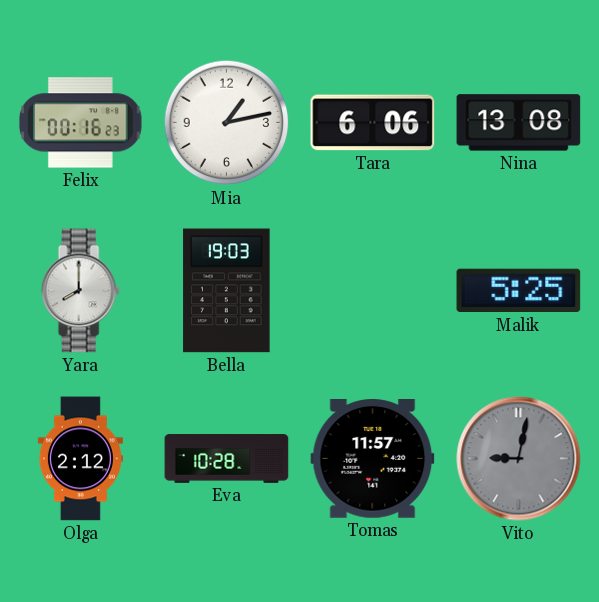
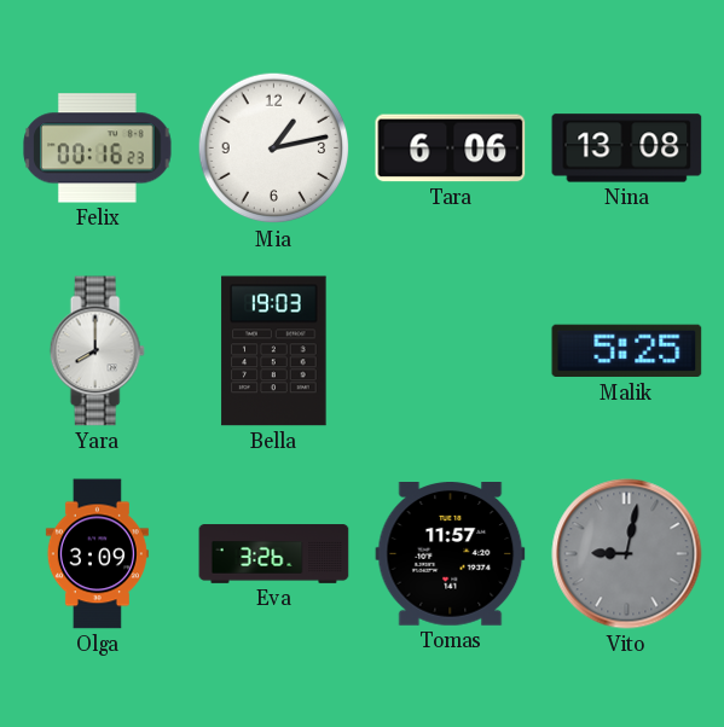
Olga: 2:12 -> 3:09 (97, 554)
Eva: 10:28 -> 3:26 (274, 554)
